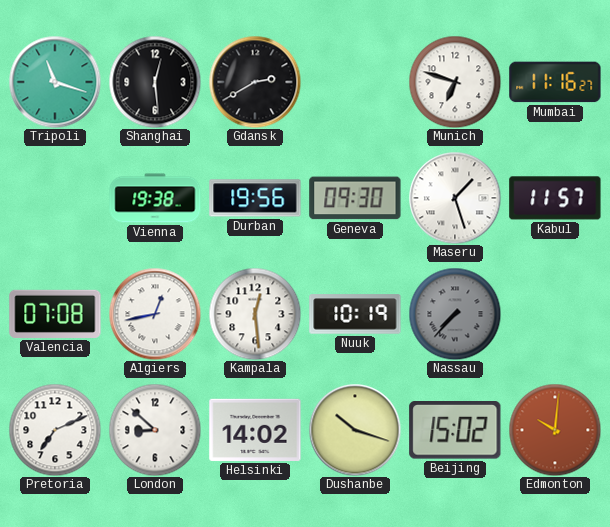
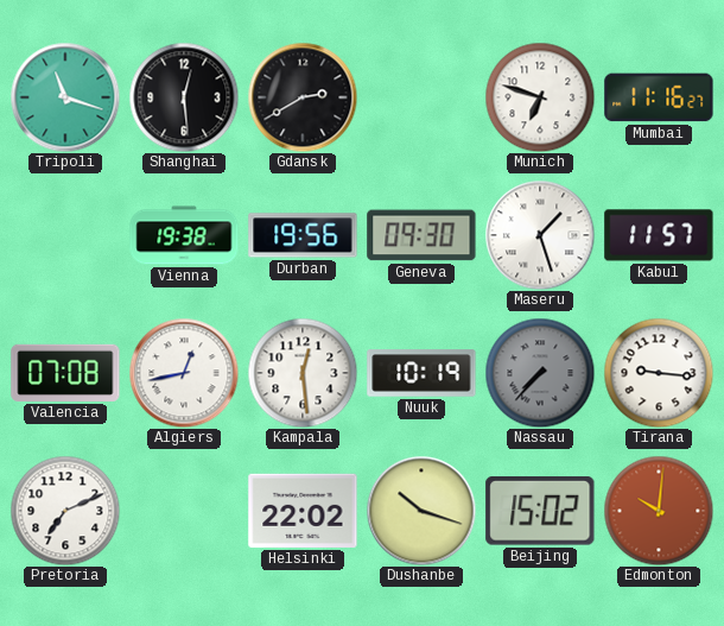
Tirana: none -> 9:16 (659, 373)
London: 8:52 -> none (155, 430)
Helsinki: 14:02 -> 22:02 (303, 511)
